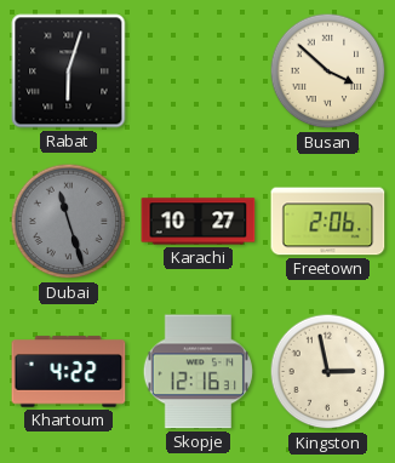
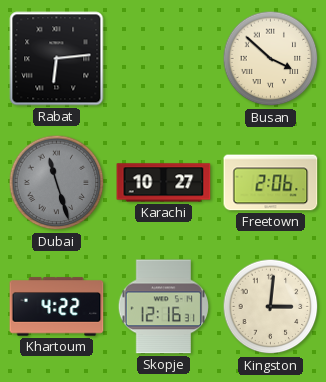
Rabat: 6:03 -> 6:14 (57, 59)
Kingston: 2:58 -> 3:01 (271, 307)
